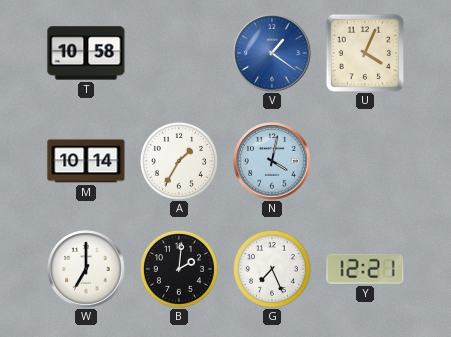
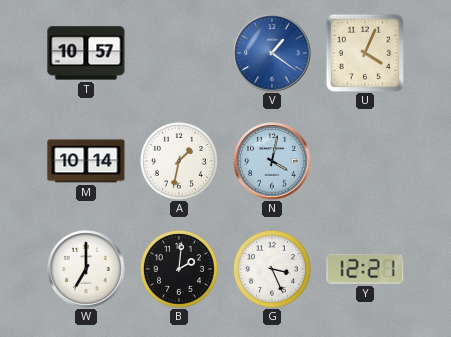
T: 10:58 -> 10:57 (86, 53)
A: 1:35 -> 1:32 (179, 161)
G: 7:26 -> 3:26 (272, 269)
